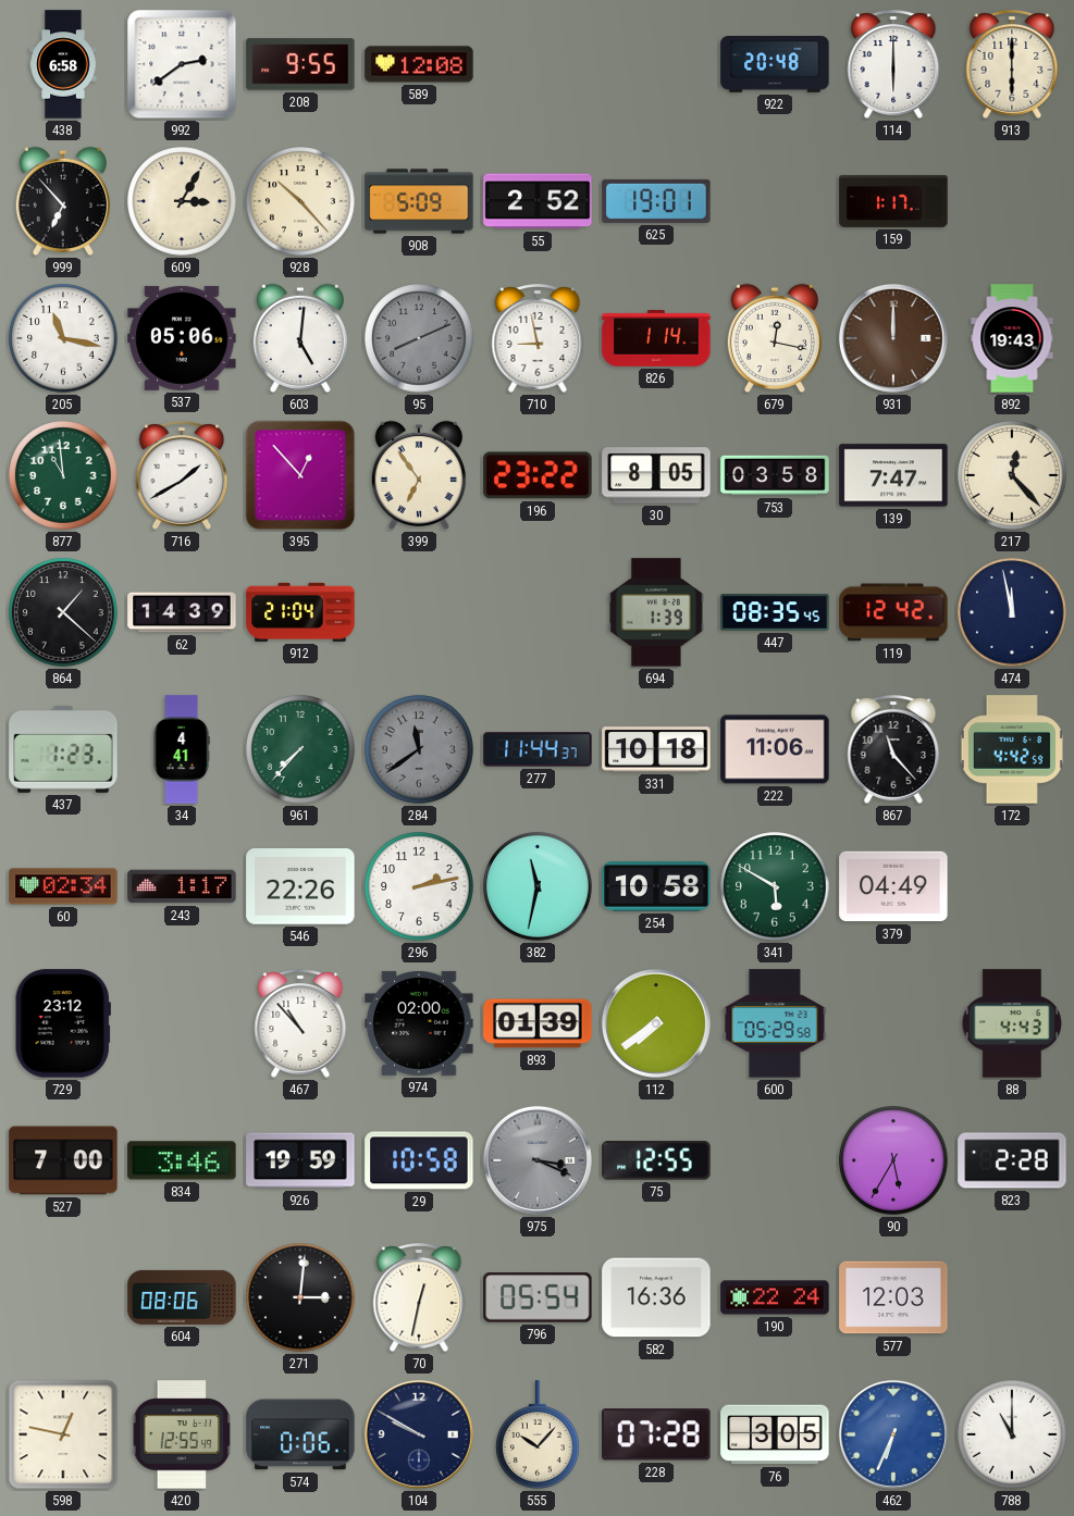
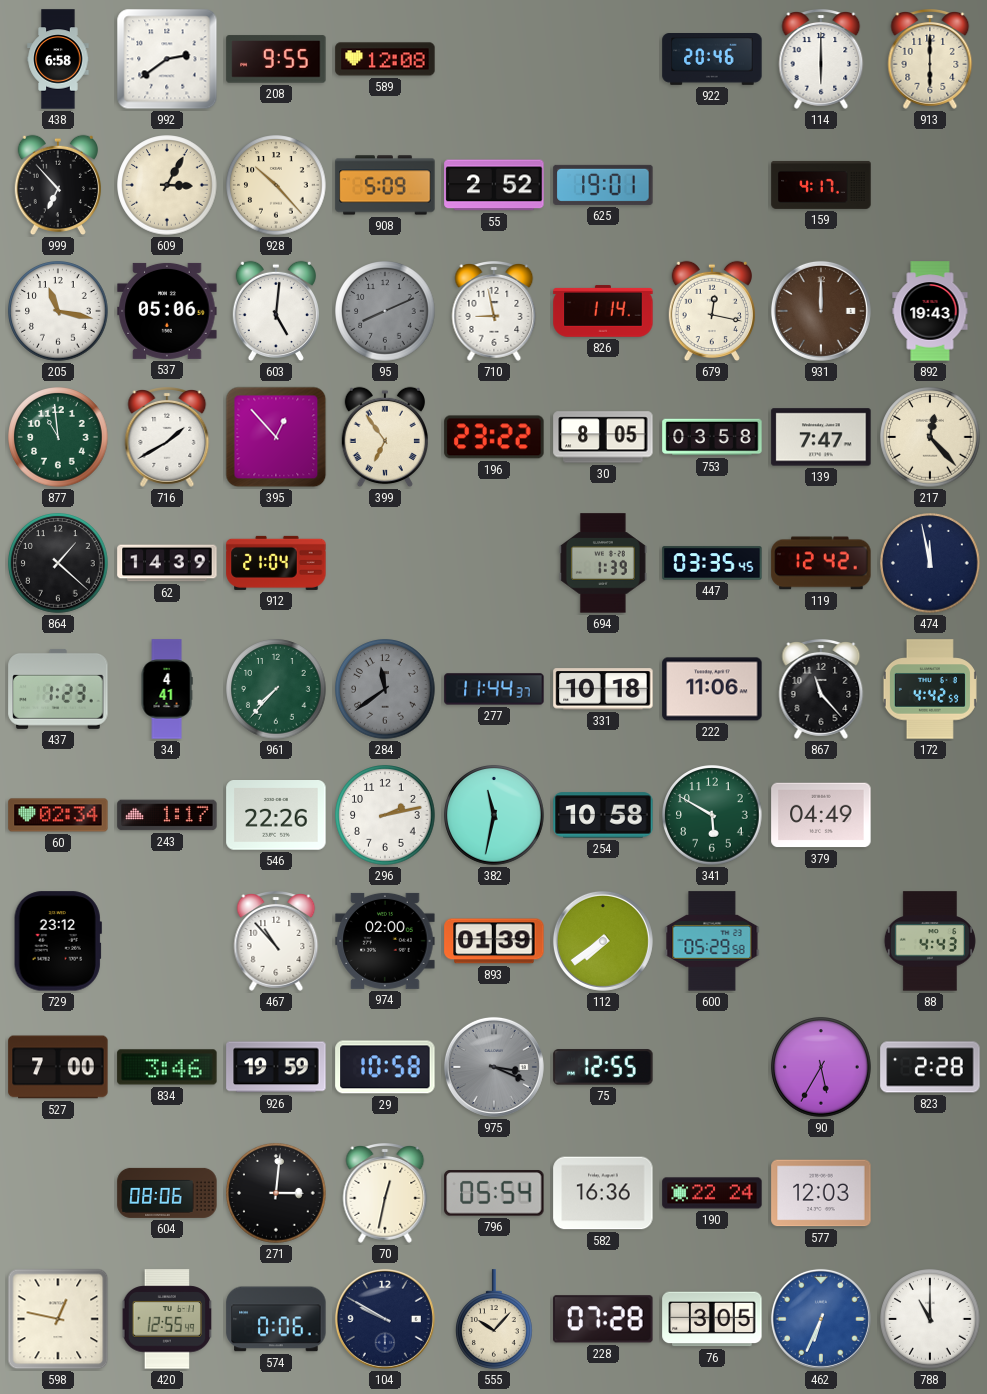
922: 20:48 -> 20:46 (712, 60)
159: 1:17 -> 4:17 (821, 185)
447: 08:35 -> 03:35 (712, 563)
